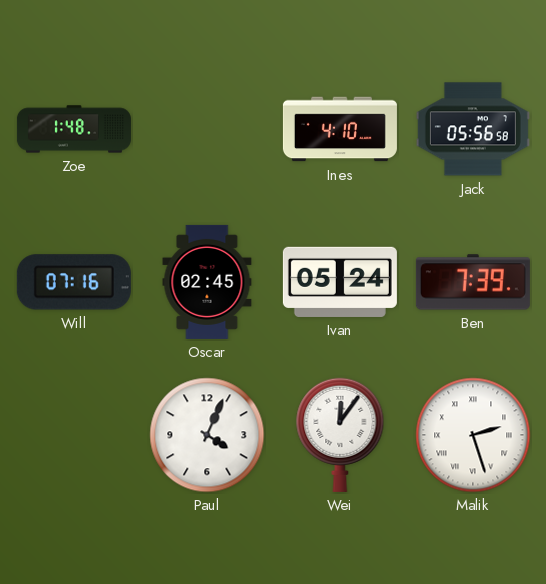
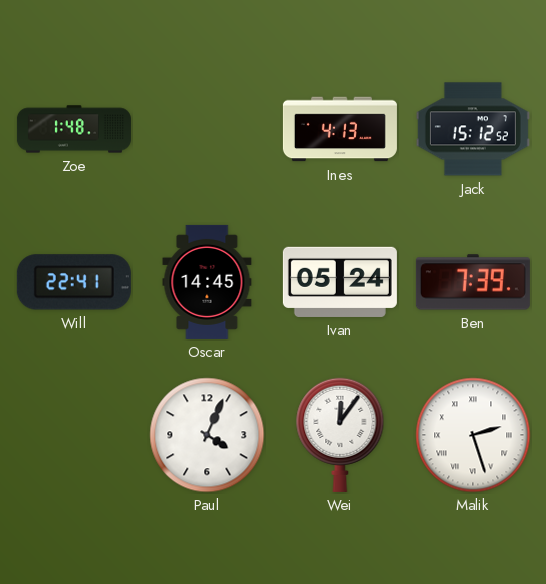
Ines: 4:10 -> 4:13 (340, 129)
Jack: 05:56 -> 15:12 (473, 129)
Will: 07:16 -> 22:41 (74, 282)
Oscar: 02:45 -> 14:45 (207, 282)
